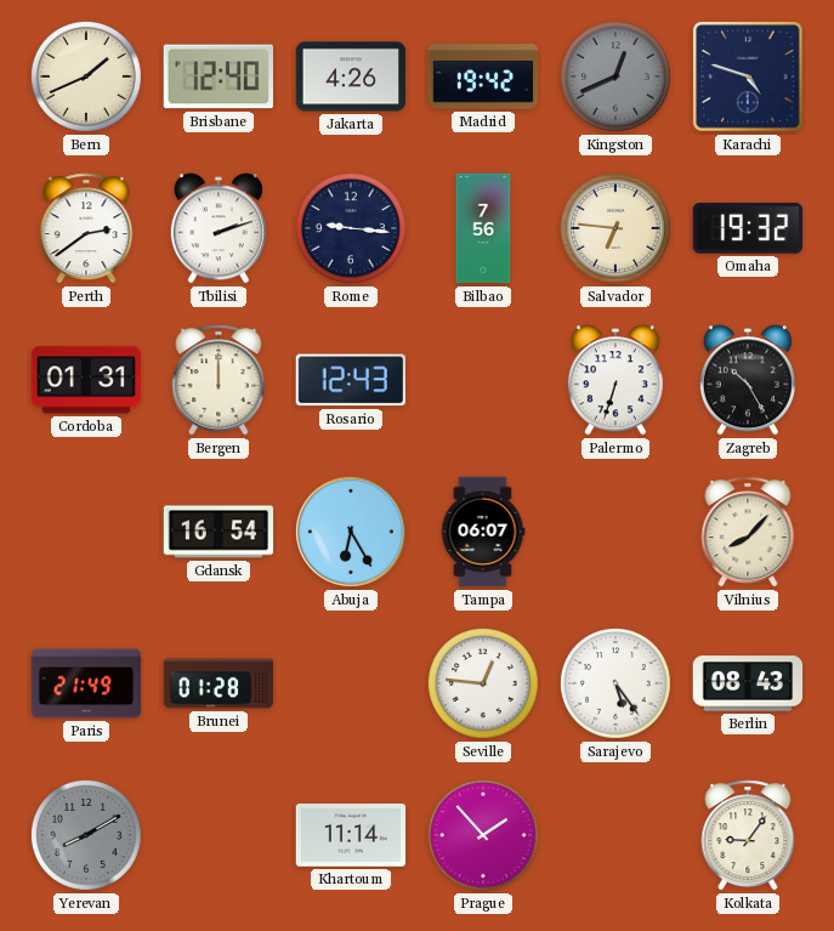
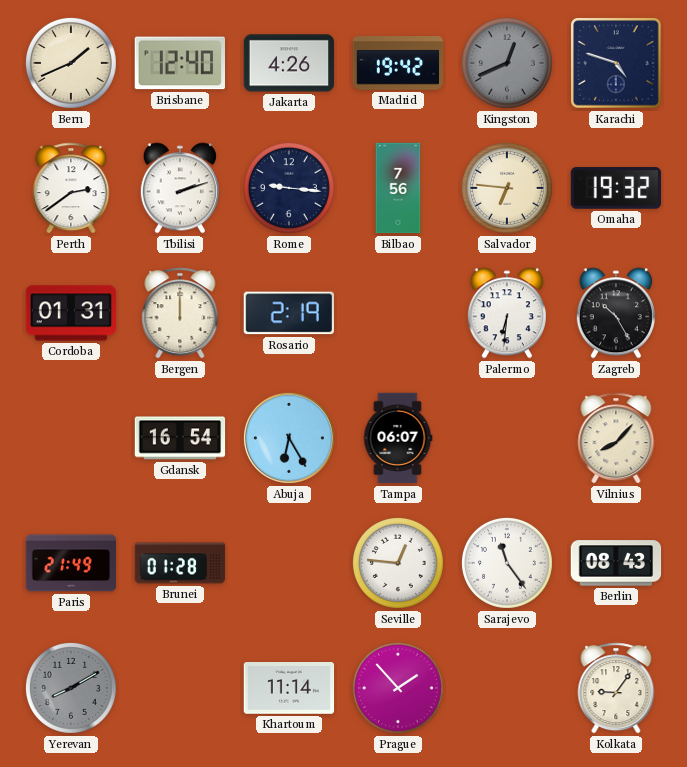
Rosario: 12:43 -> 2:19 (288, 313)
Palermo: 6:33 -> 6:31 (507, 313)
Sarajevo: 5:24 -> 11:24 (507, 563)
